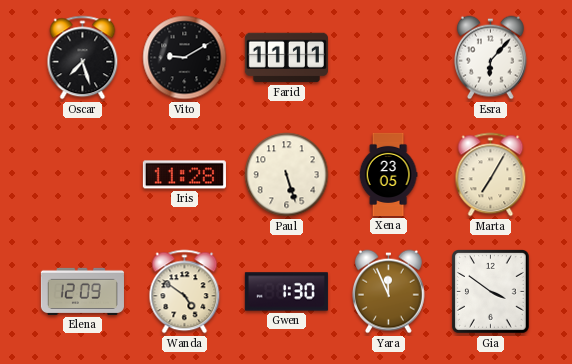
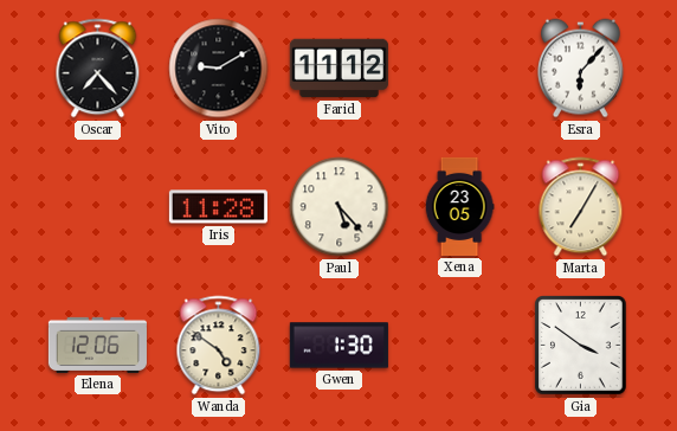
Oscar: 7:27 -> 7:23 (98, 69)
Farid: 11:11 -> 11:12 (338, 69)
Paul: 5:27 -> 5:23 (340, 207)
Elena: 12:09 -> 12:06 (97, 345)
Yara: 11:56 -> none (388, 292)
